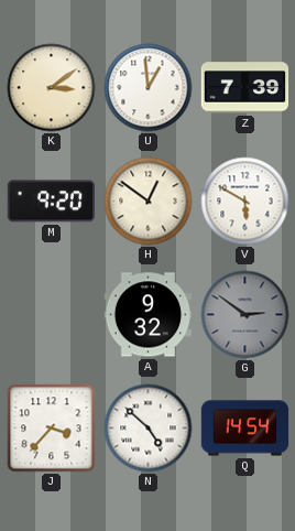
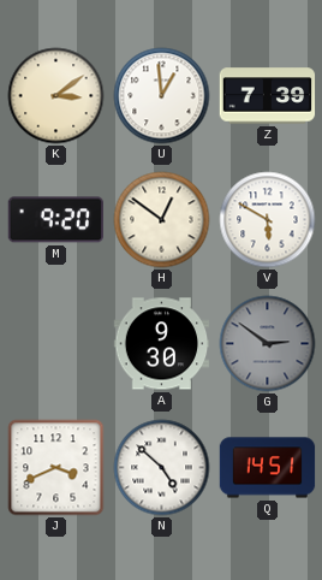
A: 9:32 -> 9:30 (162, 344)
J: 3:37 -> 3:41 (56, 468)
Q: 14:54 -> 14:51 (268, 468)
